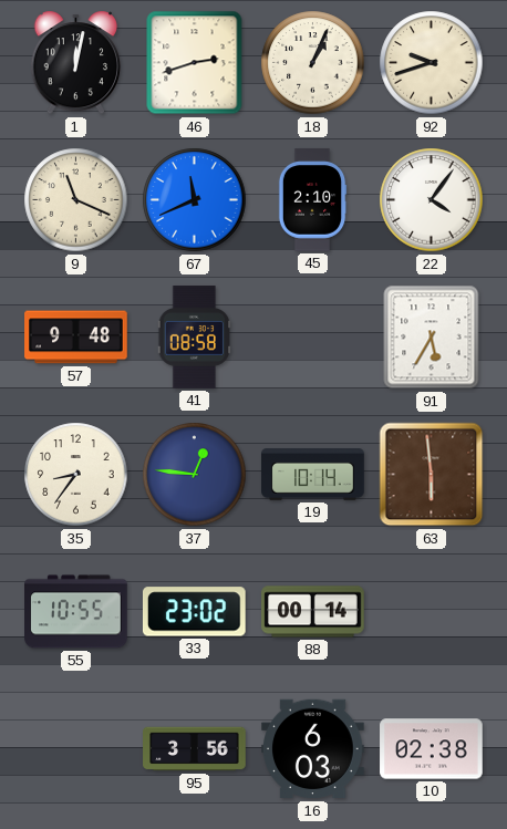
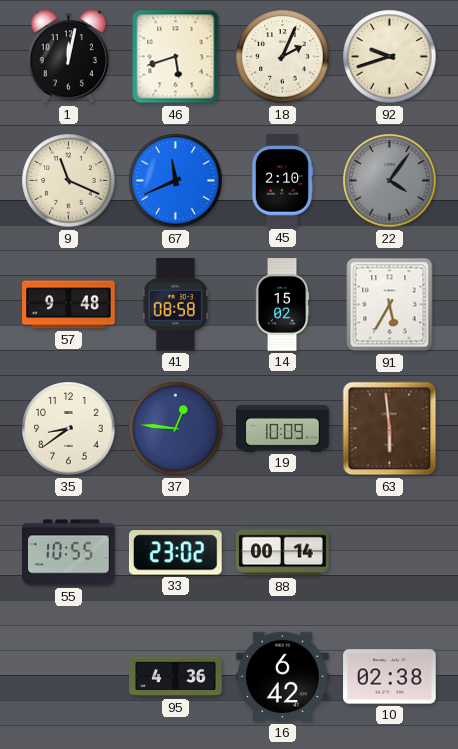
46: 2:42 -> 5:42 (176, 57)
18: 1:04 -> 2:04 (283, 57)
22 dial: white -> grey (390, 181)
14: none -> 15:02 (282, 305)
35: 8:36 -> 8:39 (69, 429)
19: 10:14 -> 10:09 (283, 429)
95: 3:56 -> 4:36 (176, 677)
16: 6:03 -> 6:42 (283, 677)
